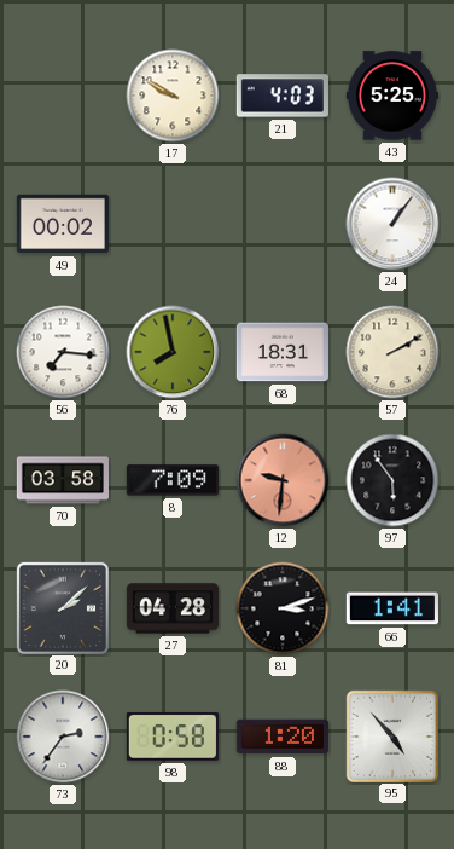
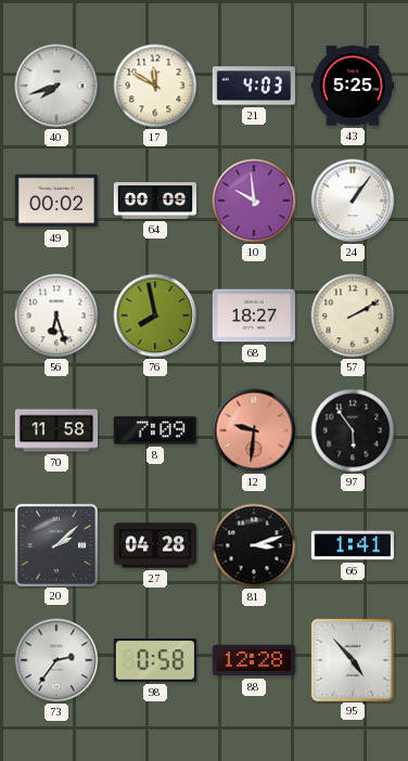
40: none -> 7:42 (56, 86)
17: 9:50 -> 11:50 (155, 86)
64: none -> 00:09 (154, 202)
10: none -> 9:59 (254, 201)
56: 7:16 -> 6:27 (56, 315)
68: 18:31 -> 18:27 (254, 315)
70: 03:58 -> 11:58 (55, 430)
88: 1:20 -> 12:28 (254, 660)
